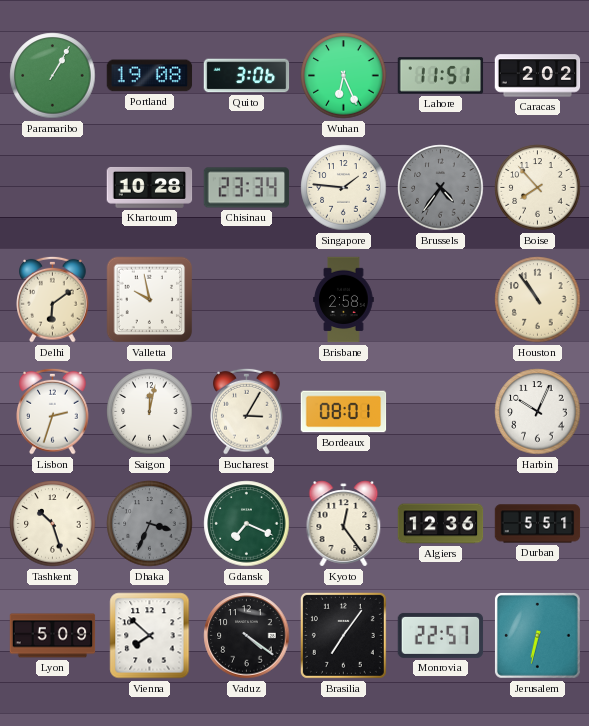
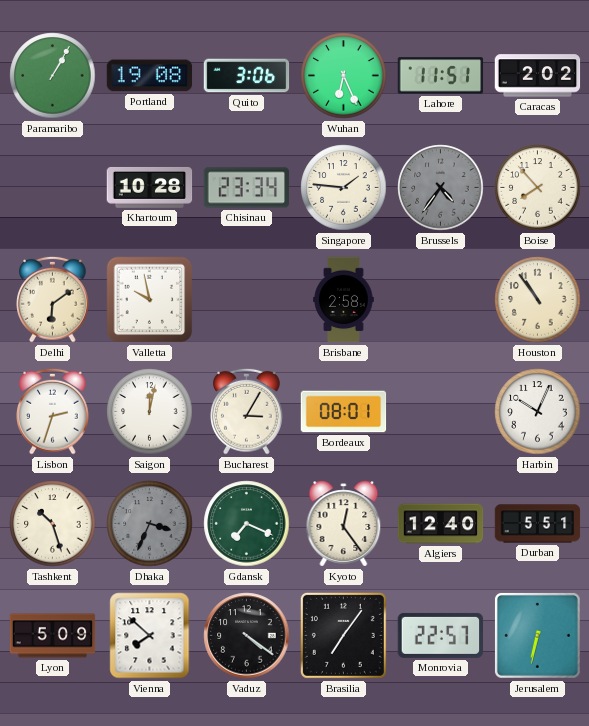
Algiers: 12:36 -> 12:40 (441, 524)
